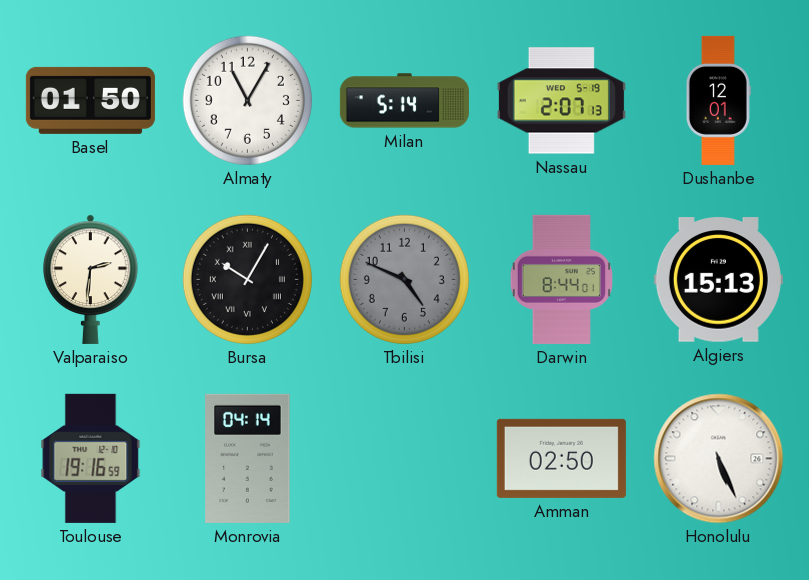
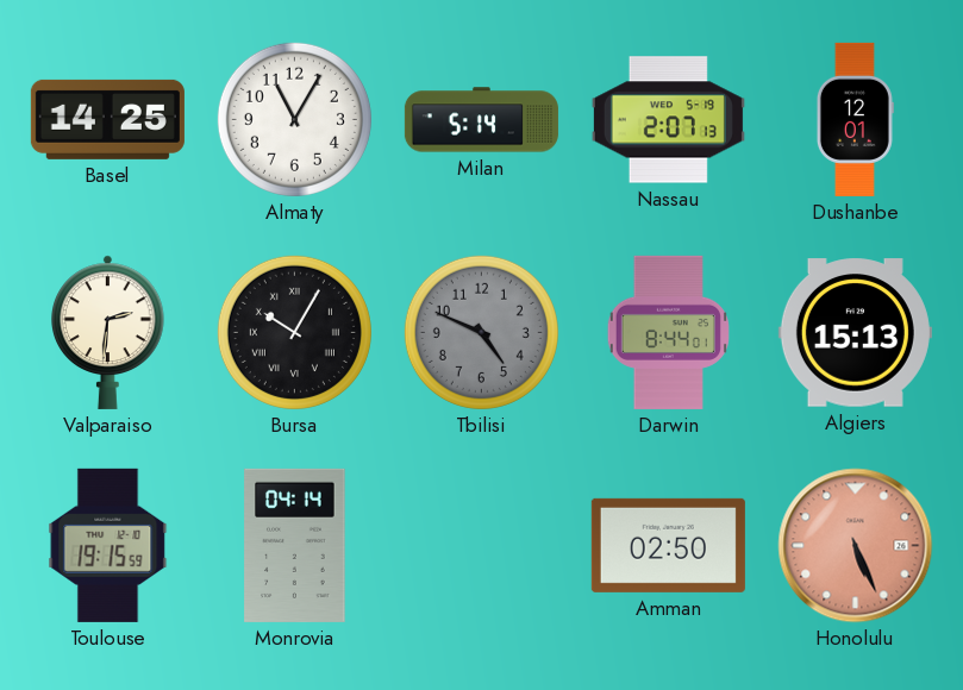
Basel: 01:50 -> 14:25 (107, 119)
Toulouse: 19:16 -> 19:15 (108, 545)
Honolulu dial: white -> salmon (856, 546)
